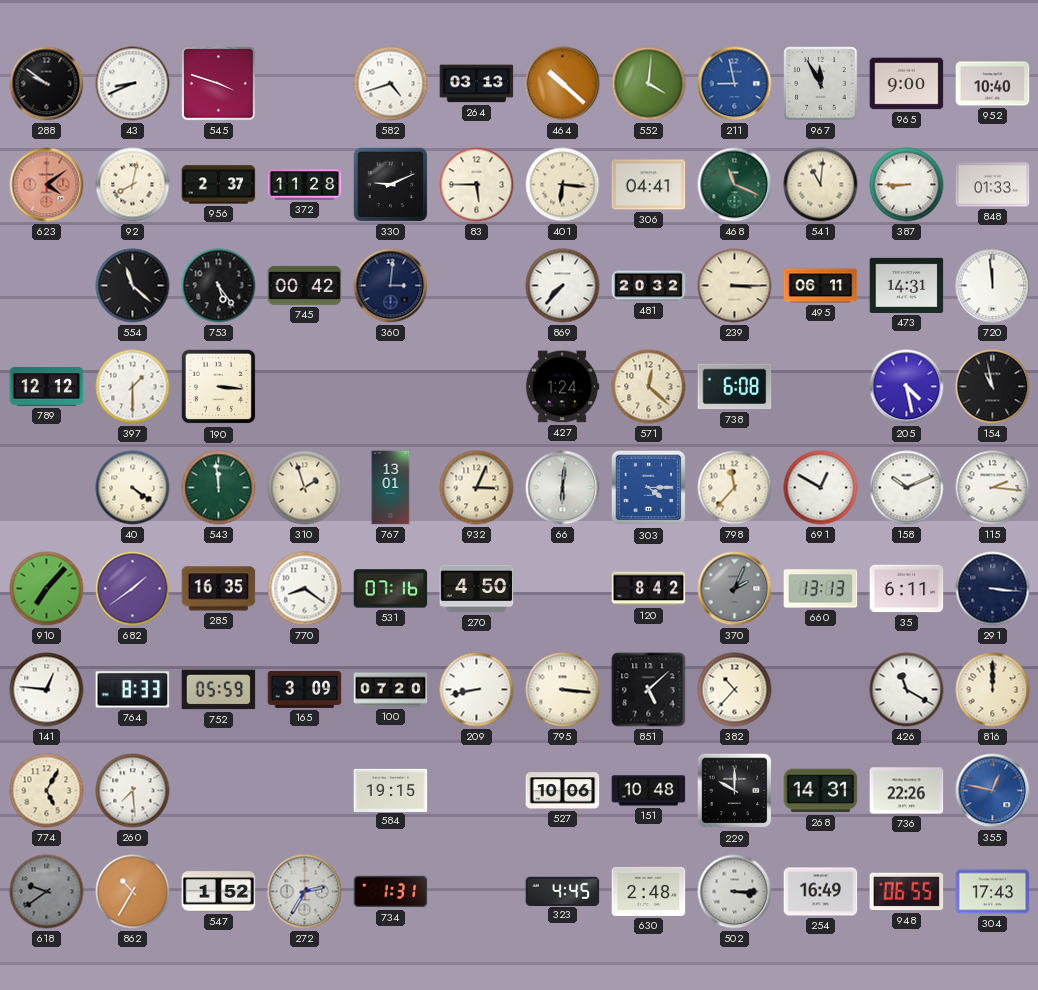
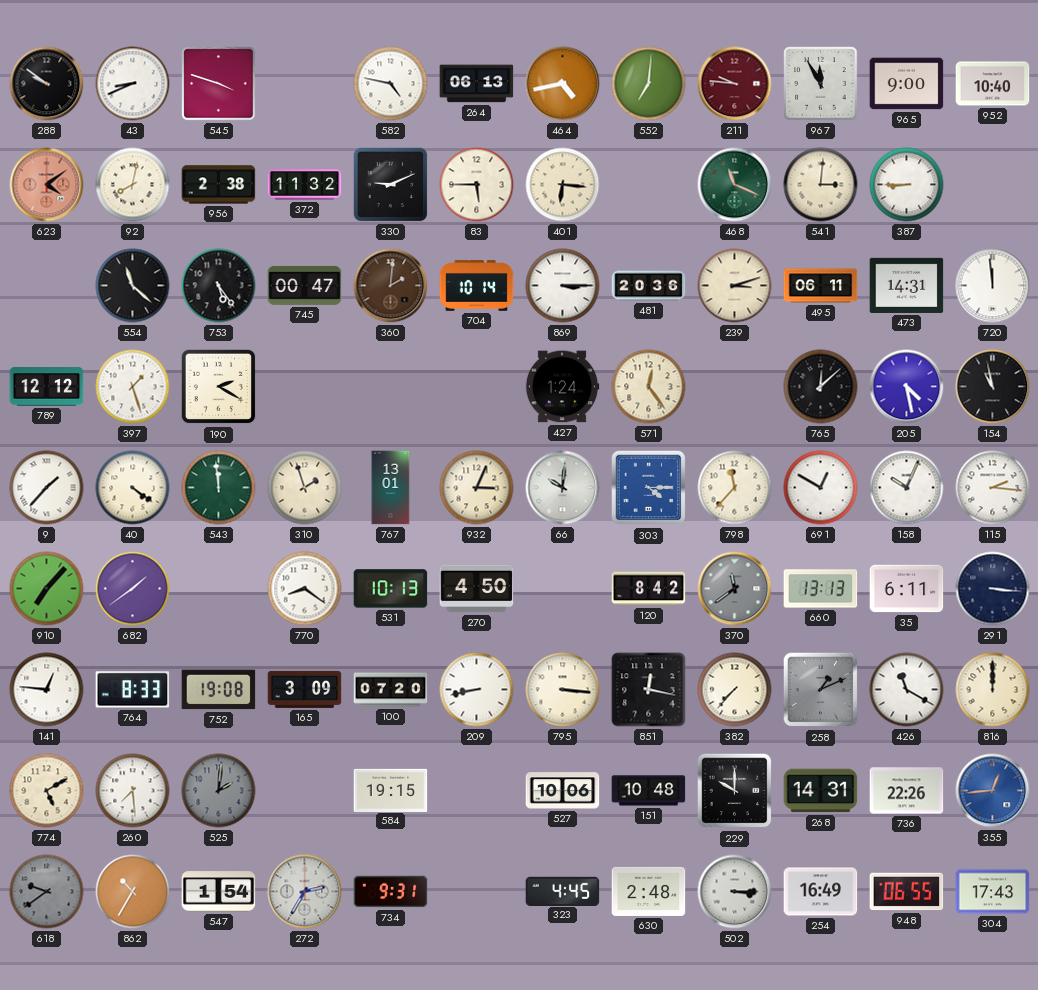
582: 4:42 -> 4:47 (391, 84)
264: 03:13 -> 06:13 (477, 84)
464: 10:22 -> 4:43 (563, 84)
552: 4:01 -> 7:01 (649, 84)
211: 8:58 -> 9:46 (735, 84)
211 dial: blue -> burgundy (735, 84)
956: 2:37 -> 2:38 (219, 185)
372: 11:28 -> 11:32 (305, 185)
306: 04:41 -> none (649, 185)
541: 11:01 -> 3:01 (821, 185)
848: 01:33 -> none (993, 185)
745: 00:42 -> 00:47 (305, 285)
360: 3:01 -> 2:01 (391, 286)
360 dial: navy -> brown (391, 286)
704: none -> 10:14 (477, 286)
869: 7:37 -> 3:15 (563, 286)
481: 20:32 -> 20:36 (649, 286)
239: 3:15 -> 3:12 (735, 286)
397: 1:30 -> 1:27 (133, 387)
190: 3:16 -> 2:20 (219, 387)
571: 12:22 -> 12:24 (649, 387)
738: 6:08 -> none (735, 387)
765: none -> 12:08 (821, 387)
9: none -> 1:37 (47, 488)
66: 6:01 -> 10:01 (563, 488)
158: 10:11 -> 10:04 (907, 488)
285: 16:35 -> none (219, 589)
531: 07:16 -> 10:13 (391, 589)
370: 2:04 -> 11:39 (735, 589)
752: 05:59 -> 19:08 (219, 690)
851: 5:08 -> 12:17 (649, 690)
382: 10:37 -> 7:37 (735, 690)
258: none -> 1:11 (821, 690)
774: 5:05 -> 5:10 (47, 791)
525: none -> 2:01 (219, 791)
355: 12:47 -> 12:44 (993, 791)
547: 1:52 -> 1:54 (219, 892)
734: 1:31 -> 9:31 (391, 892)
